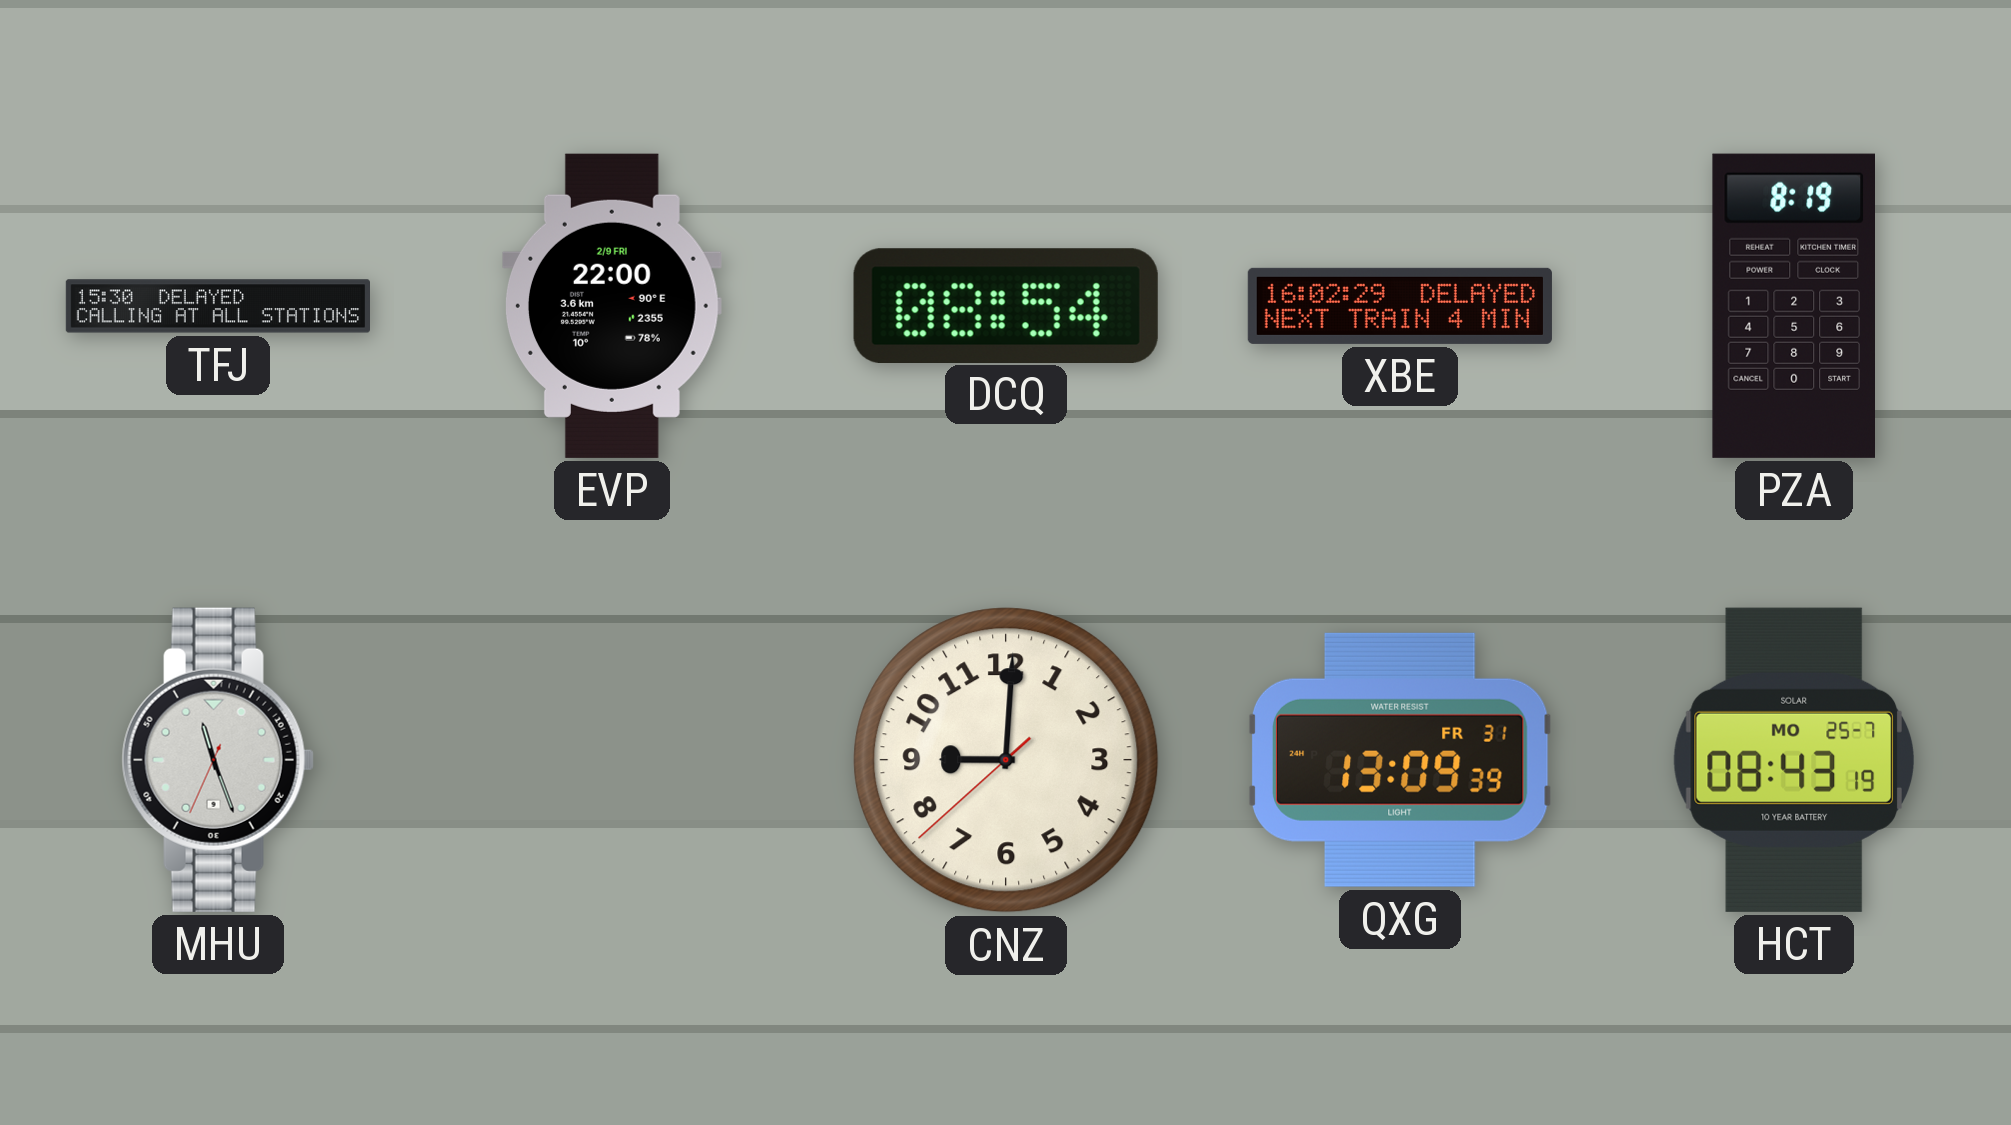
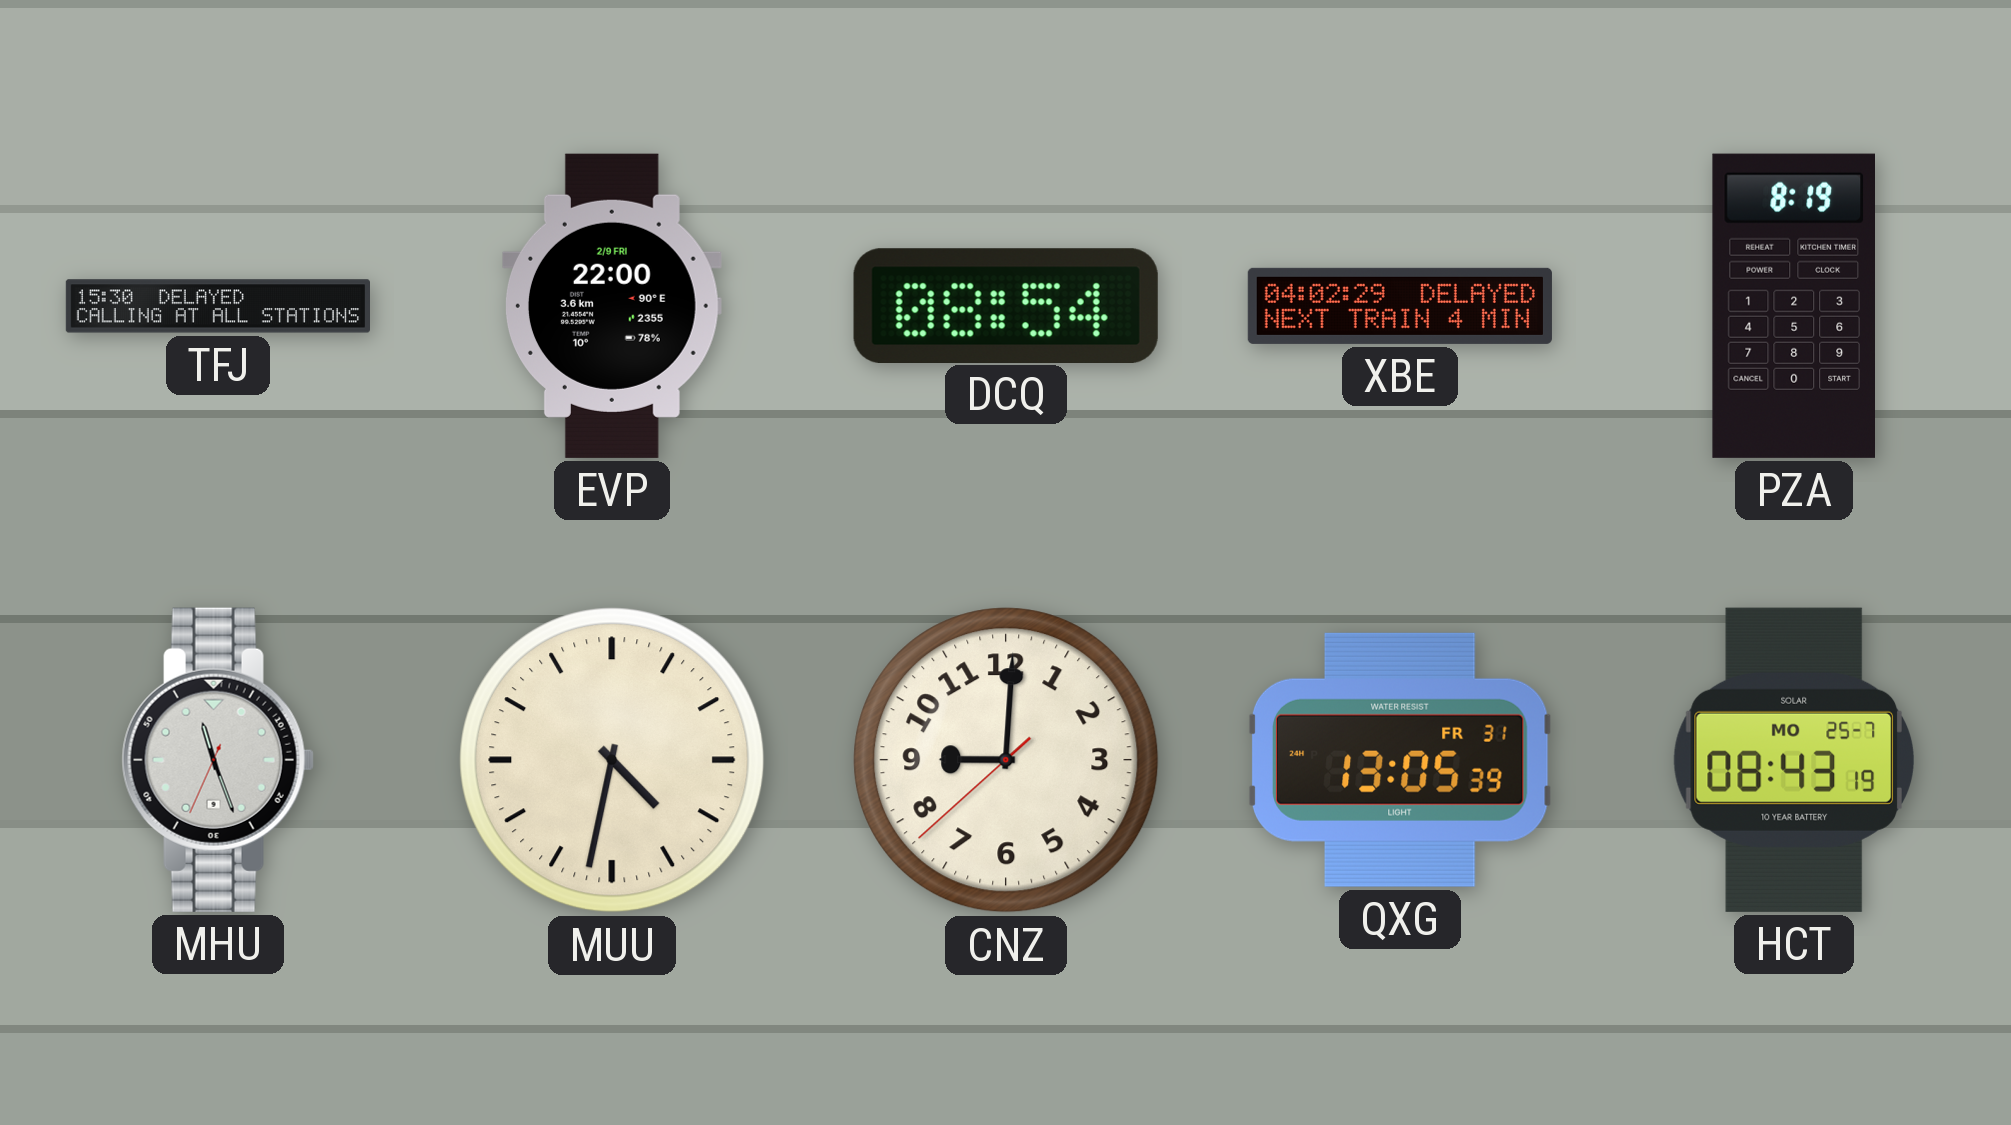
XBE: 16:02 -> 04:02 (1400, 306)
MUU: none -> 4:32 (612, 760)
QXG: 13:09 -> 13:05 (1400, 760)
